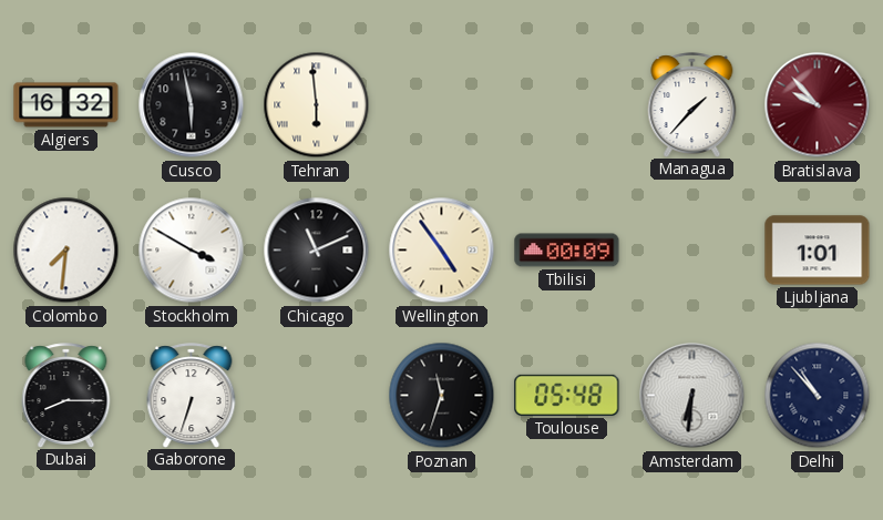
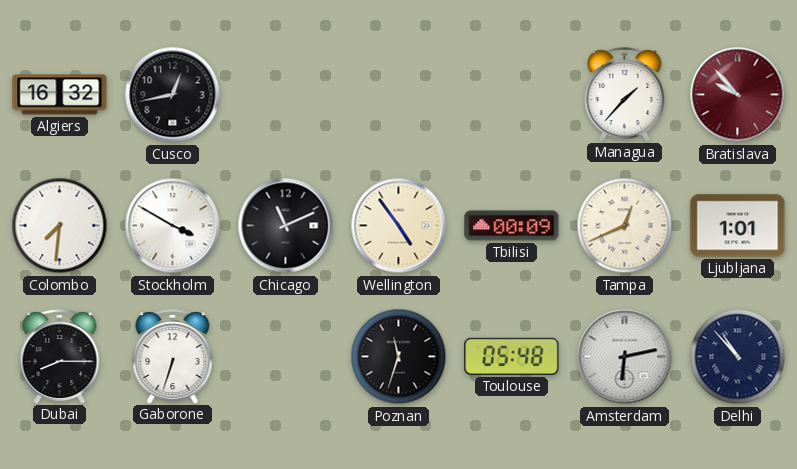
Cusco: 5:58 -> 12:43 (173, 95)
Tehran: 5:59 -> none (317, 105)
Tampa: none -> 12:41 (625, 226)
Amsterdam: 6:31 -> 6:13 (625, 357)
